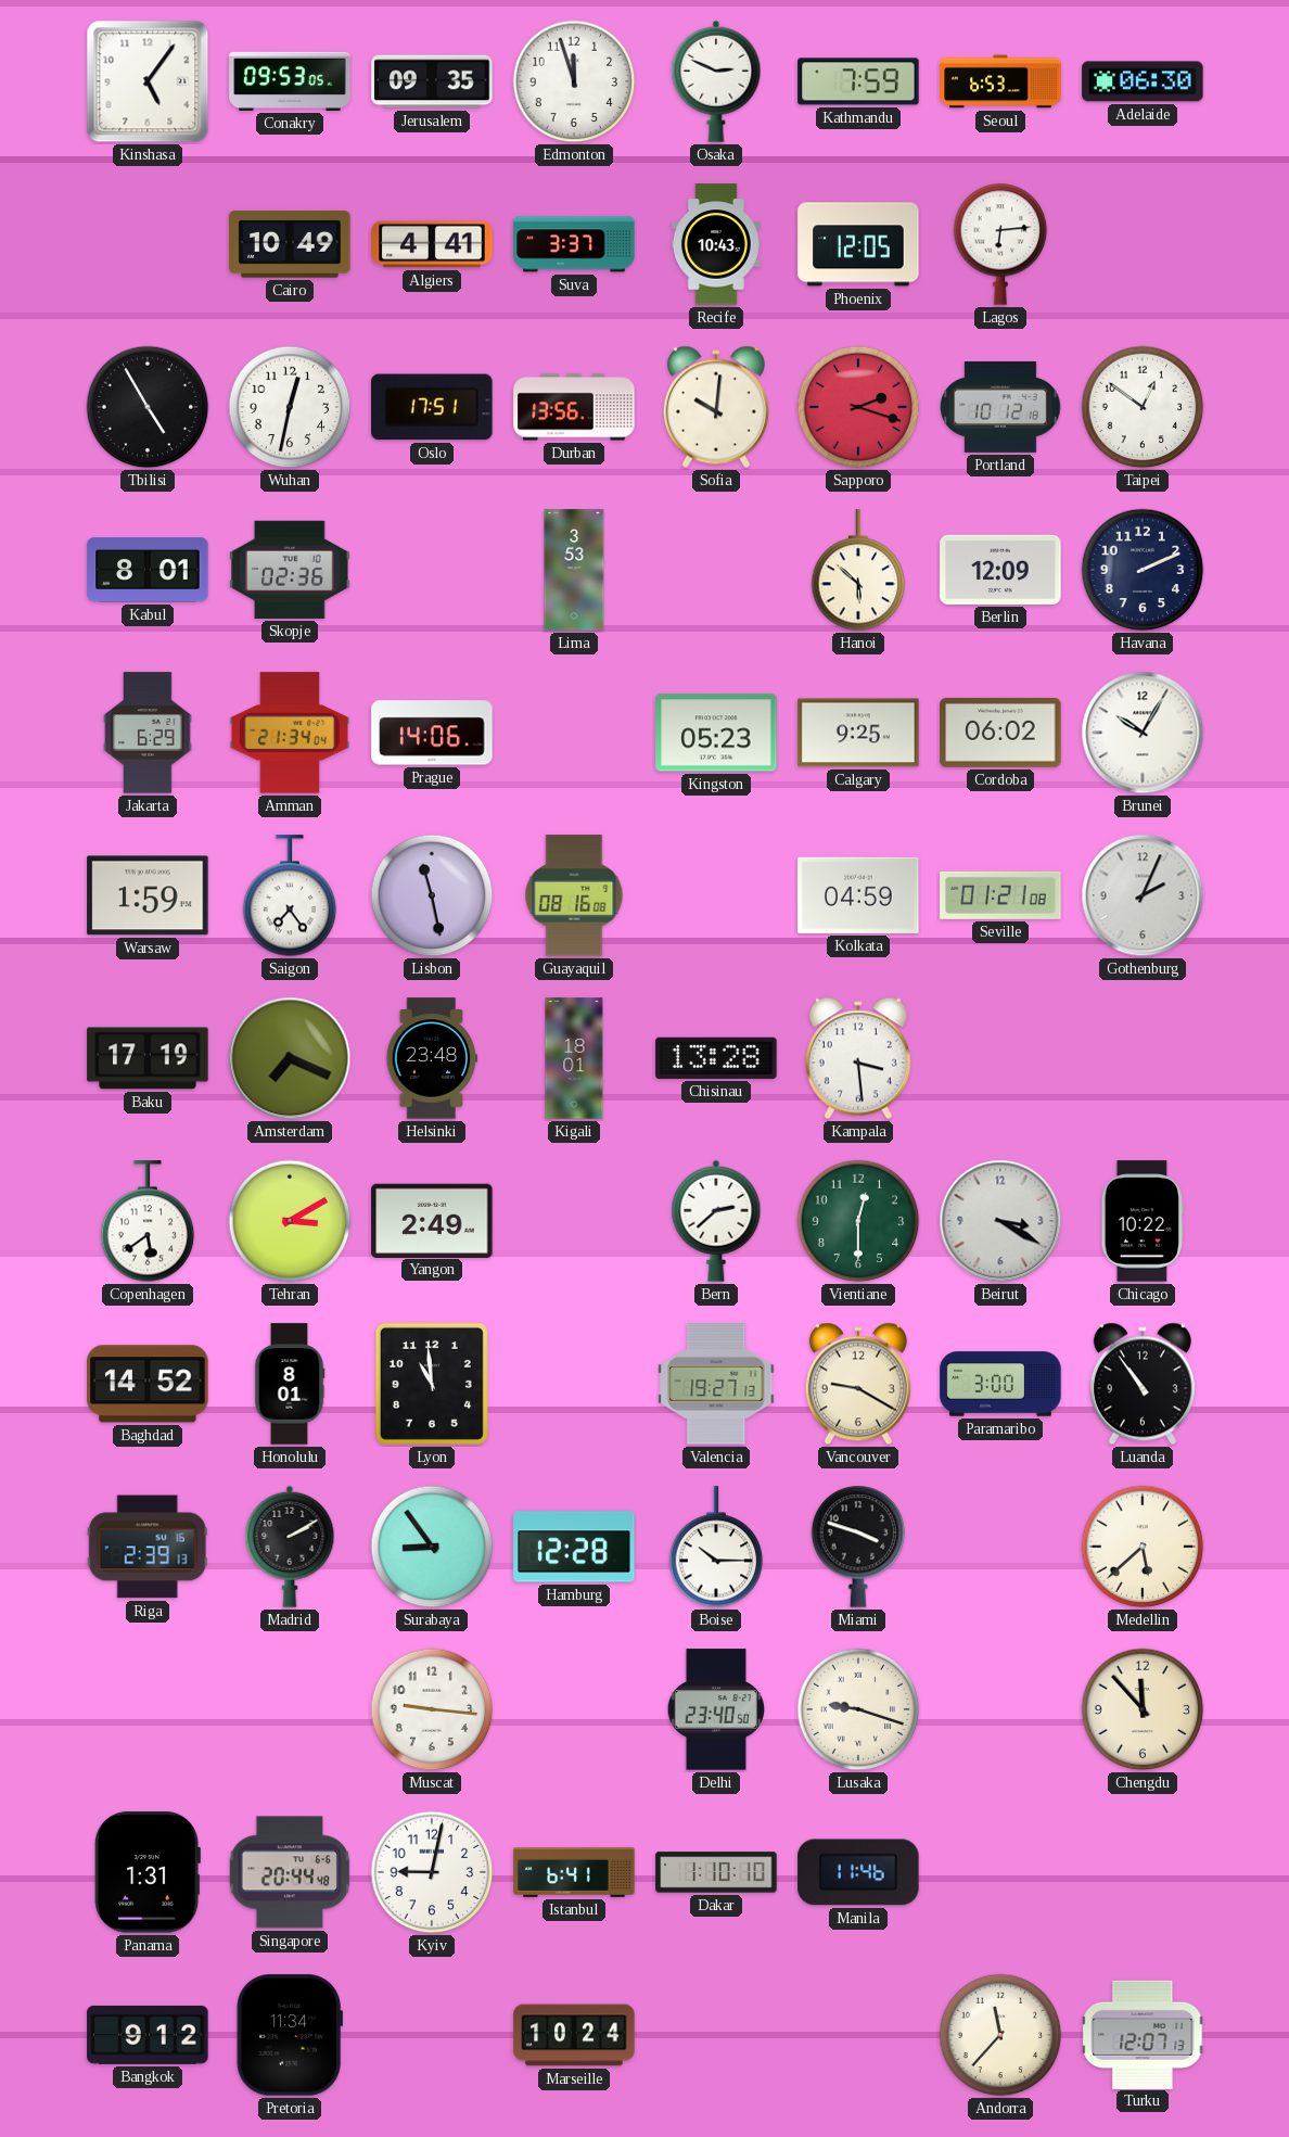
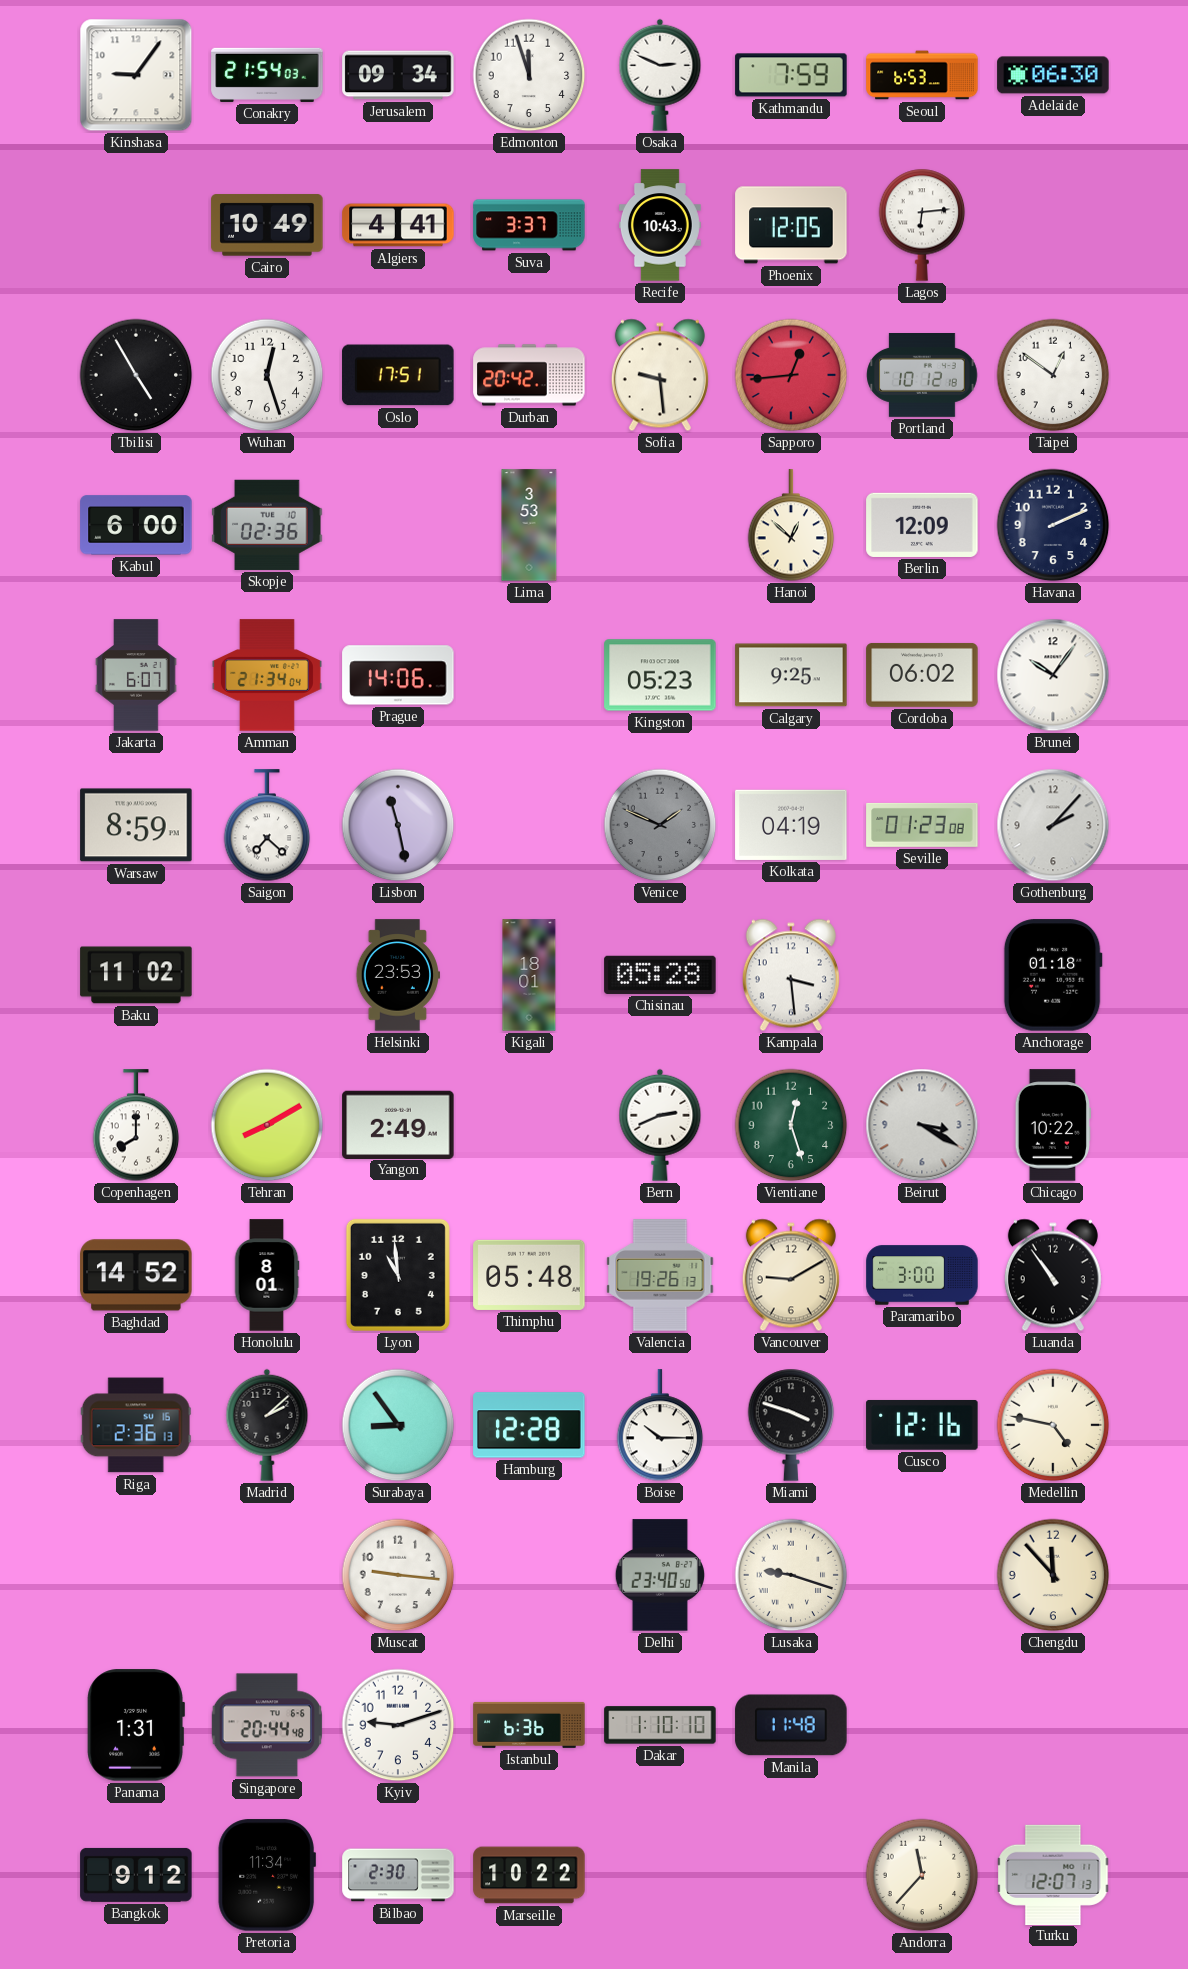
Kinshasa: 5:06 -> 9:06 (136, 75)
Conakry: 09:53 -> 21:54 (267, 75)
Jerusalem: 09:35 -> 09:34 (398, 75)
Wuhan: 12:32 -> 12:27 (267, 375)
Durban: 13:56 -> 20:42 (529, 375)
Sofia: 10:01 -> 9:29 (660, 375)
Sapporo: 2:18 -> 12:44 (791, 375)
Kabul: 8:01 -> 6:00 (136, 525)
Hanoi: 5:52 -> 12:52 (791, 526)
Jakarta: 6:29 -> 6:07 (136, 675)
Brunei: 10:05 -> 10:06 (1053, 675)
Warsaw: 1:59 -> 8:59 (136, 825)
Saigon: 7:24 -> 7:22 (267, 826)
Guayaquil: 08:16 -> none (574, 895)
Venice: none -> 1:49 (660, 825)
Kolkata: 04:59 -> 04:19 (791, 825)
Seville: 01:21 -> 01:23 (922, 825)
Gothenburg: 2:04 -> 2:07 (1053, 825)
Baku: 17:19 -> 11:02 (136, 975)
Amsterdam: 7:19 -> none (290, 1058)
Helsinki: 23:48 -> 23:53 (397, 975)
Chisinau: 13:28 -> 05:28 (660, 975)
Anchorage: none -> 01:18 (1053, 975)
Copenhagen: 5:39 -> 8:00 (136, 1126)
Tehran: 3:10 -> 8:10 (267, 1125)
Bern: 2:38 -> 2:41 (660, 1125)
Vientiane: 12:30 -> 12:27 (791, 1125)
Thimphu: none -> 05:48 (529, 1275)
Valencia: 19:27 -> 19:26 (660, 1275)
Vancouver: 9:20 -> 9:10 (791, 1275)
Riga: 2:39 -> 2:36 (136, 1425)
Madrid: 2:10 -> 2:08 (267, 1425)
Cusco: none -> 12:16 (922, 1425)
Medellin: 5:38 -> 4:47 (1053, 1425)
Kyiv: 9:02 -> 9:12 (398, 1725)
Istanbul: 6:41 -> 6:36 (529, 1725)
Manila: 11:46 -> 11:48 (791, 1725)
Bilbao: none -> 2:30 (398, 1875)
Marseille: 10:24 -> 10:22 (529, 1875)
